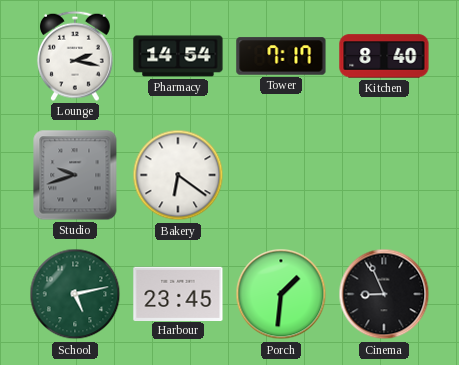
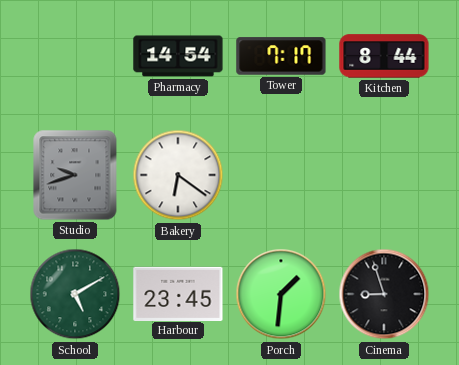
Lounge: 2:17 -> none (75, 56)
Kitchen: 8:40 -> 8:44 (384, 56)
School: 5:13 -> 5:10 (75, 294)
Cinema: 8:56 -> 8:57 (384, 294)
